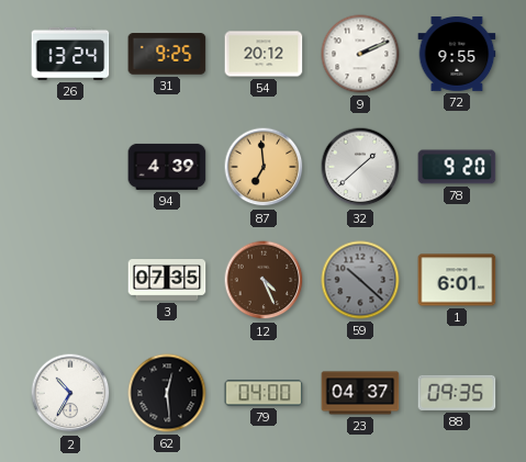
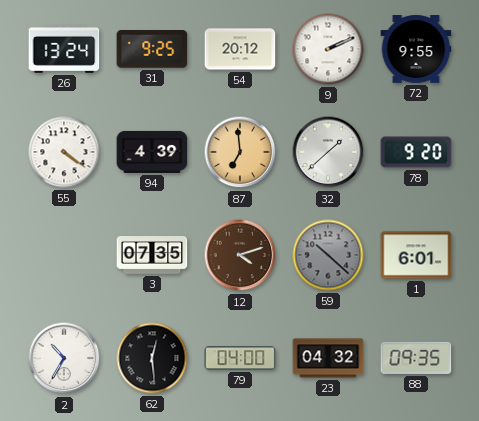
55: none -> 4:21 (64, 152)
12: 4:26 -> 4:12 (240, 255)
23: 04:37 -> 04:32 (328, 358)
